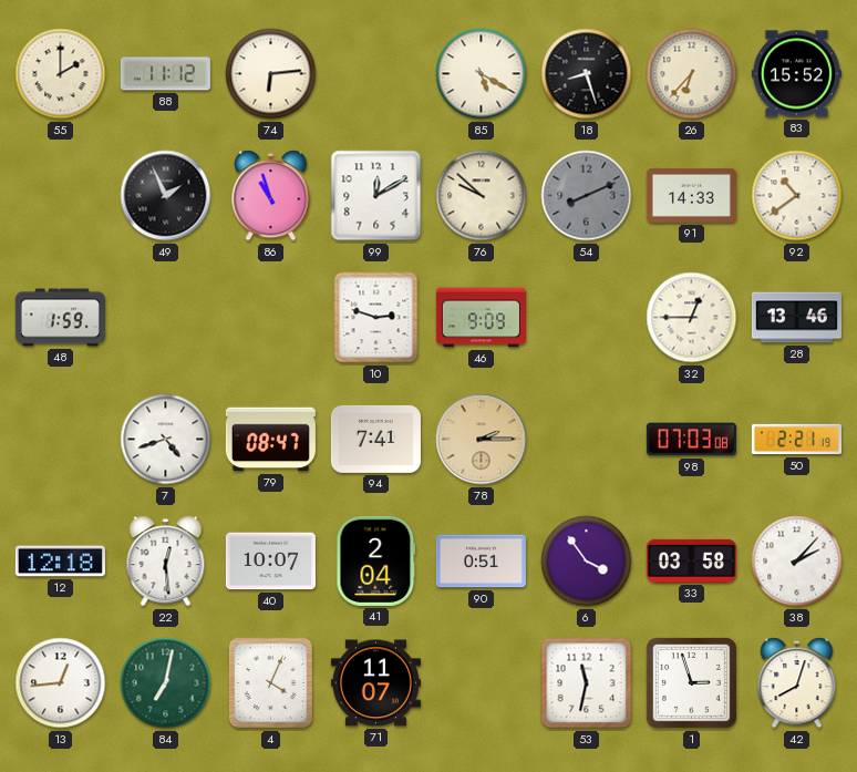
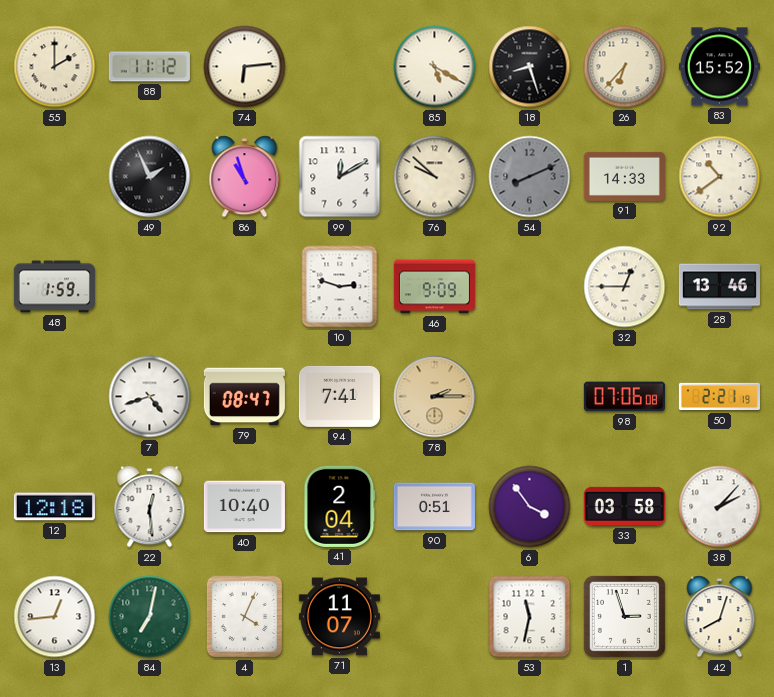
98: 07:03 -> 07:06 (624, 397)
40: 10:07 -> 10:40 (244, 507)
